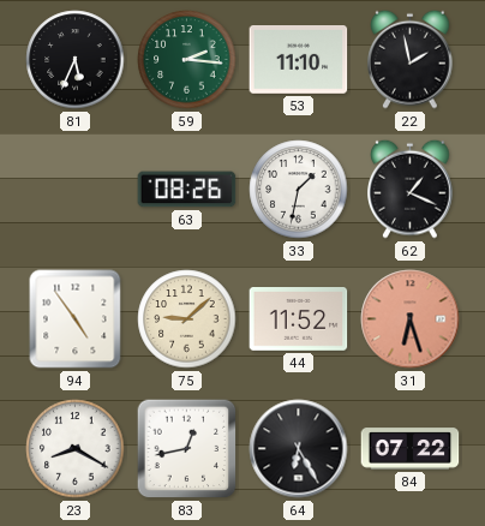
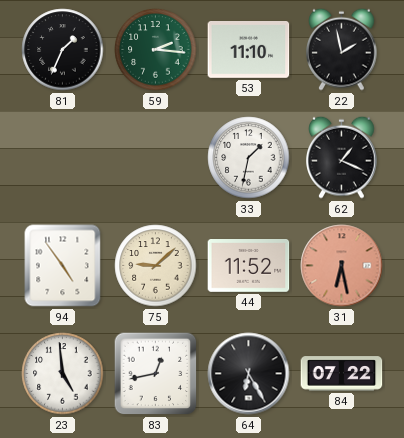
81: 5:34 -> 1:34 (63, 50)
63: 08:26 -> none (187, 190)
31: 6:27 -> 6:28 (342, 266)
23: 8:20 -> 4:59 (63, 374)
